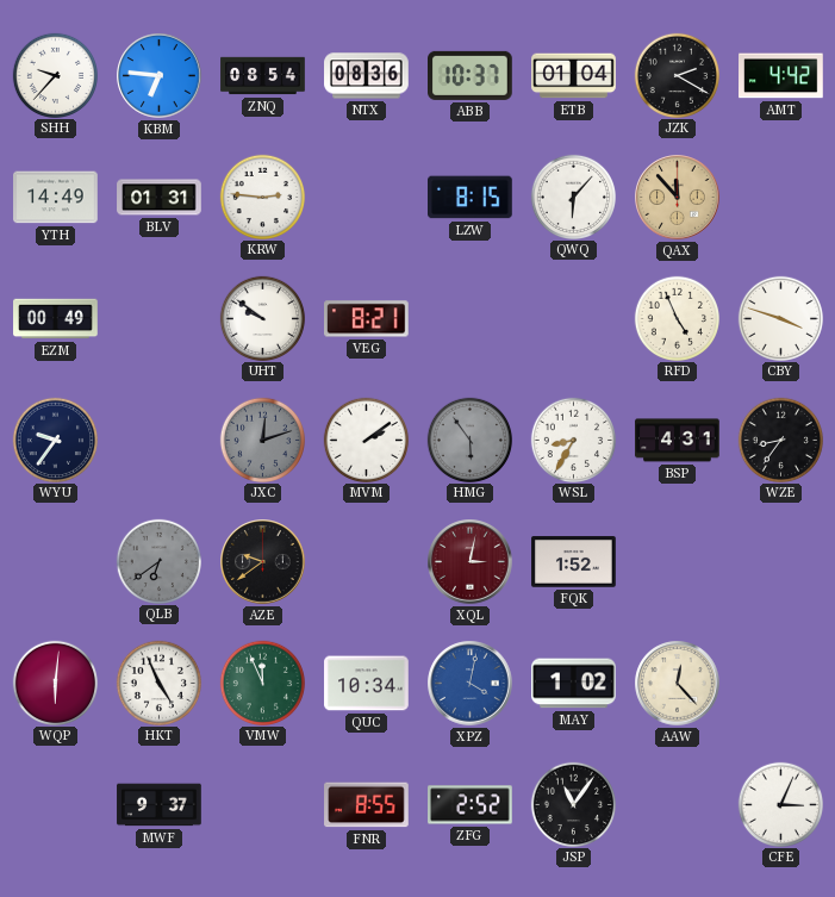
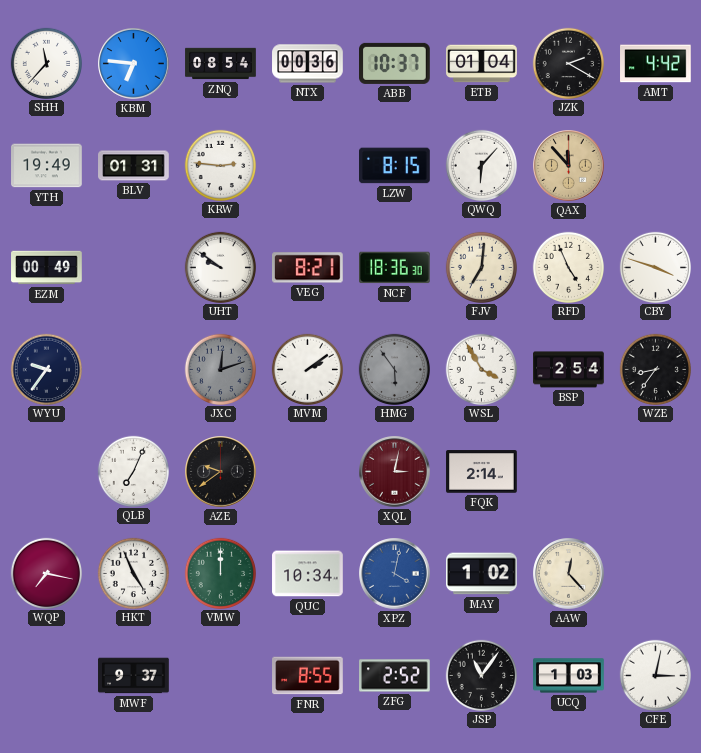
SHH: 9:37 -> 11:37 (47, 63)
NTX: 08:36 -> 00:36 (308, 64)
YTH: 14:49 -> 19:49 (47, 166)
NCF: none -> 18:36 (395, 268)
FJV: none -> 7:01 (482, 267)
WSL: 8:35 -> 3:55 (482, 369)
BSP: 4:31 -> 2:54 (569, 370)
QLB: 6:39 -> 7:04 (134, 471)
QLB dial: grey -> white (134, 471)
FQK: 1:52 -> 2:14 (482, 472)
WQP: 6:01 -> 7:17 (47, 573)
VMW: 11:56 -> 12:00 (221, 573)
UCQ: none -> 1:03 (569, 676)
CFE: 3:04 -> 3:02 (656, 675)
